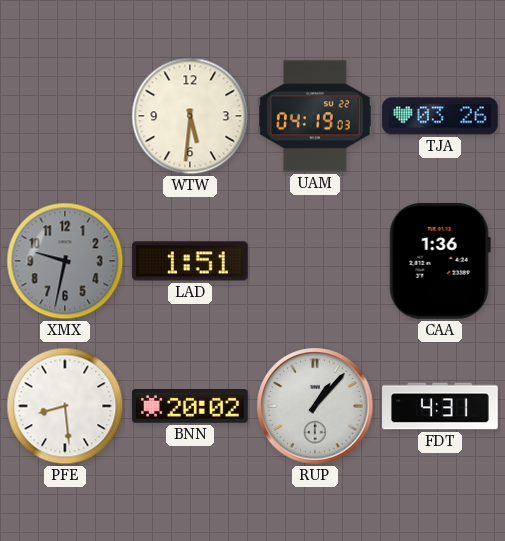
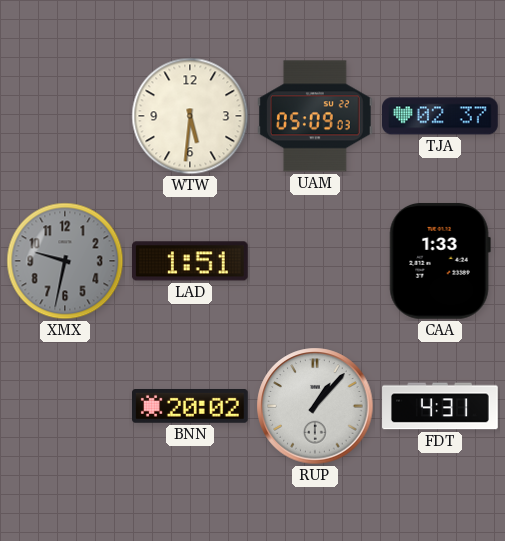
UAM: 04:19 -> 05:09 (316, 116)
TJA: 03:26 -> 02:37 (441, 116)
CAA: 1:36 -> 1:33 (440, 261)
PFE: 8:29 -> none (65, 406)
